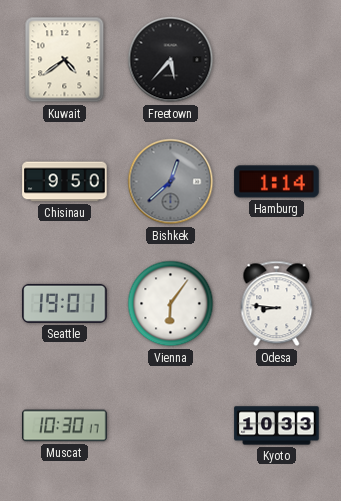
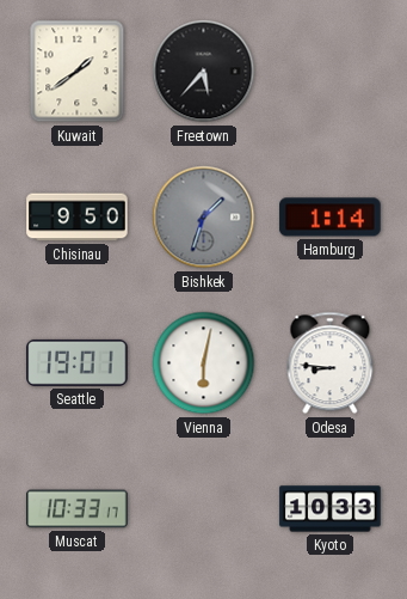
Kuwait: 4:39 -> 1:39 (78, 72)
Bishkek: 12:38 -> 1:33 (204, 218)
Vienna: 6:06 -> 6:02 (204, 363)
Muscat: 10:30 -> 10:33 (78, 509)
